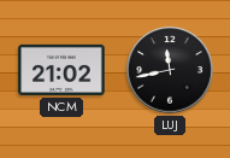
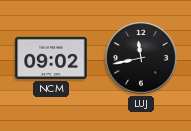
NCM: 21:02 -> 09:02 (51, 58)
